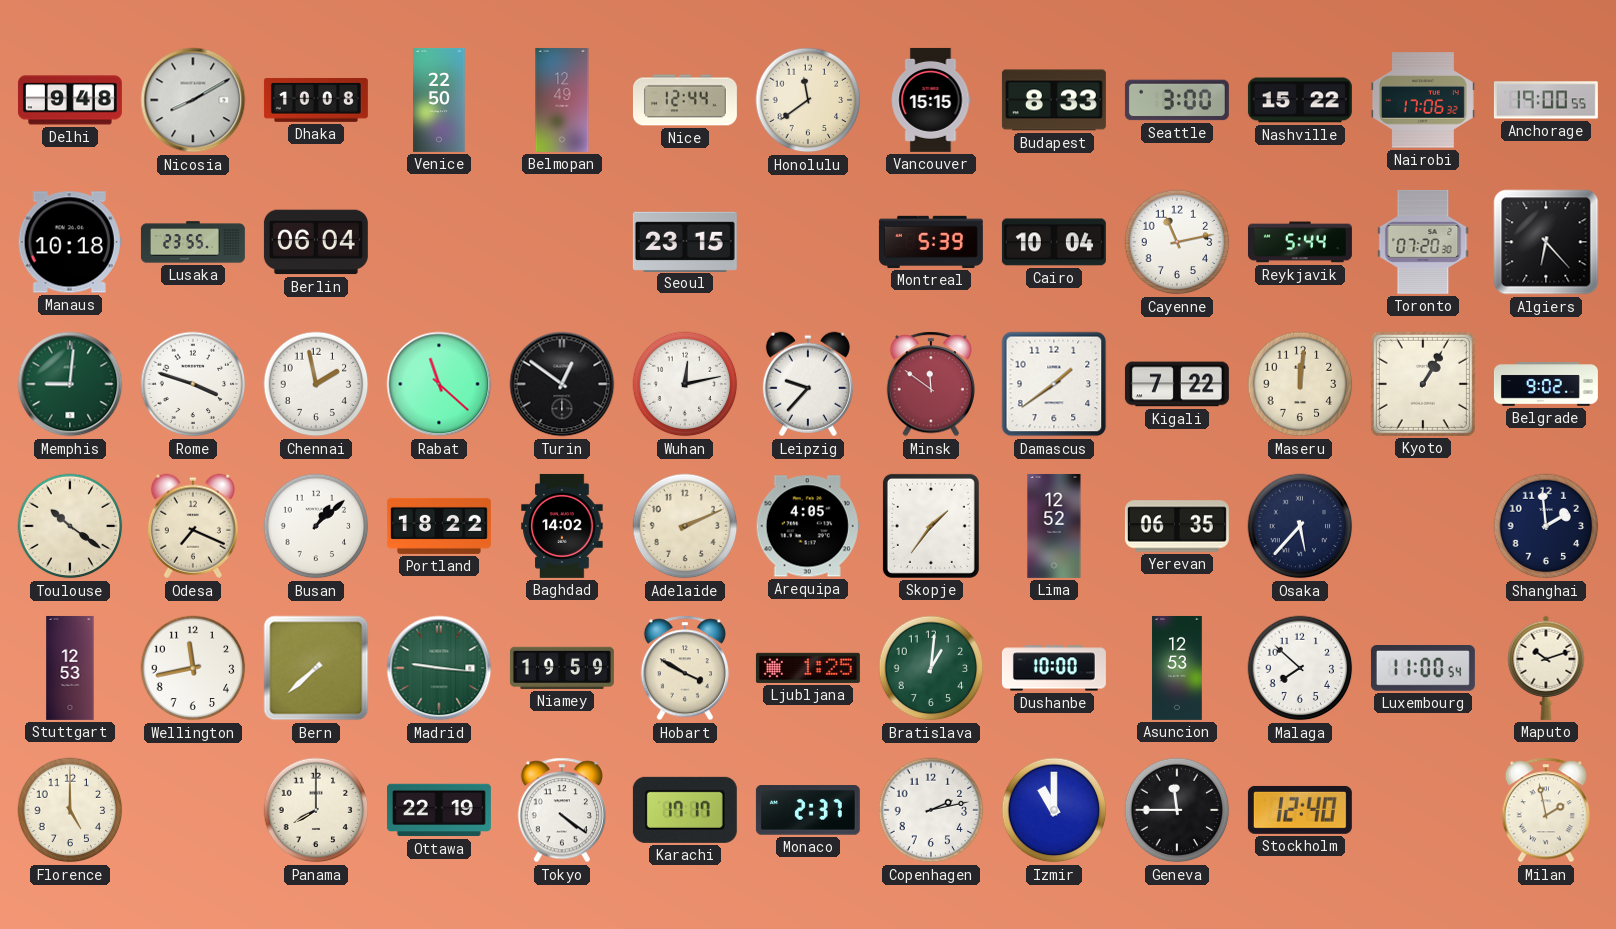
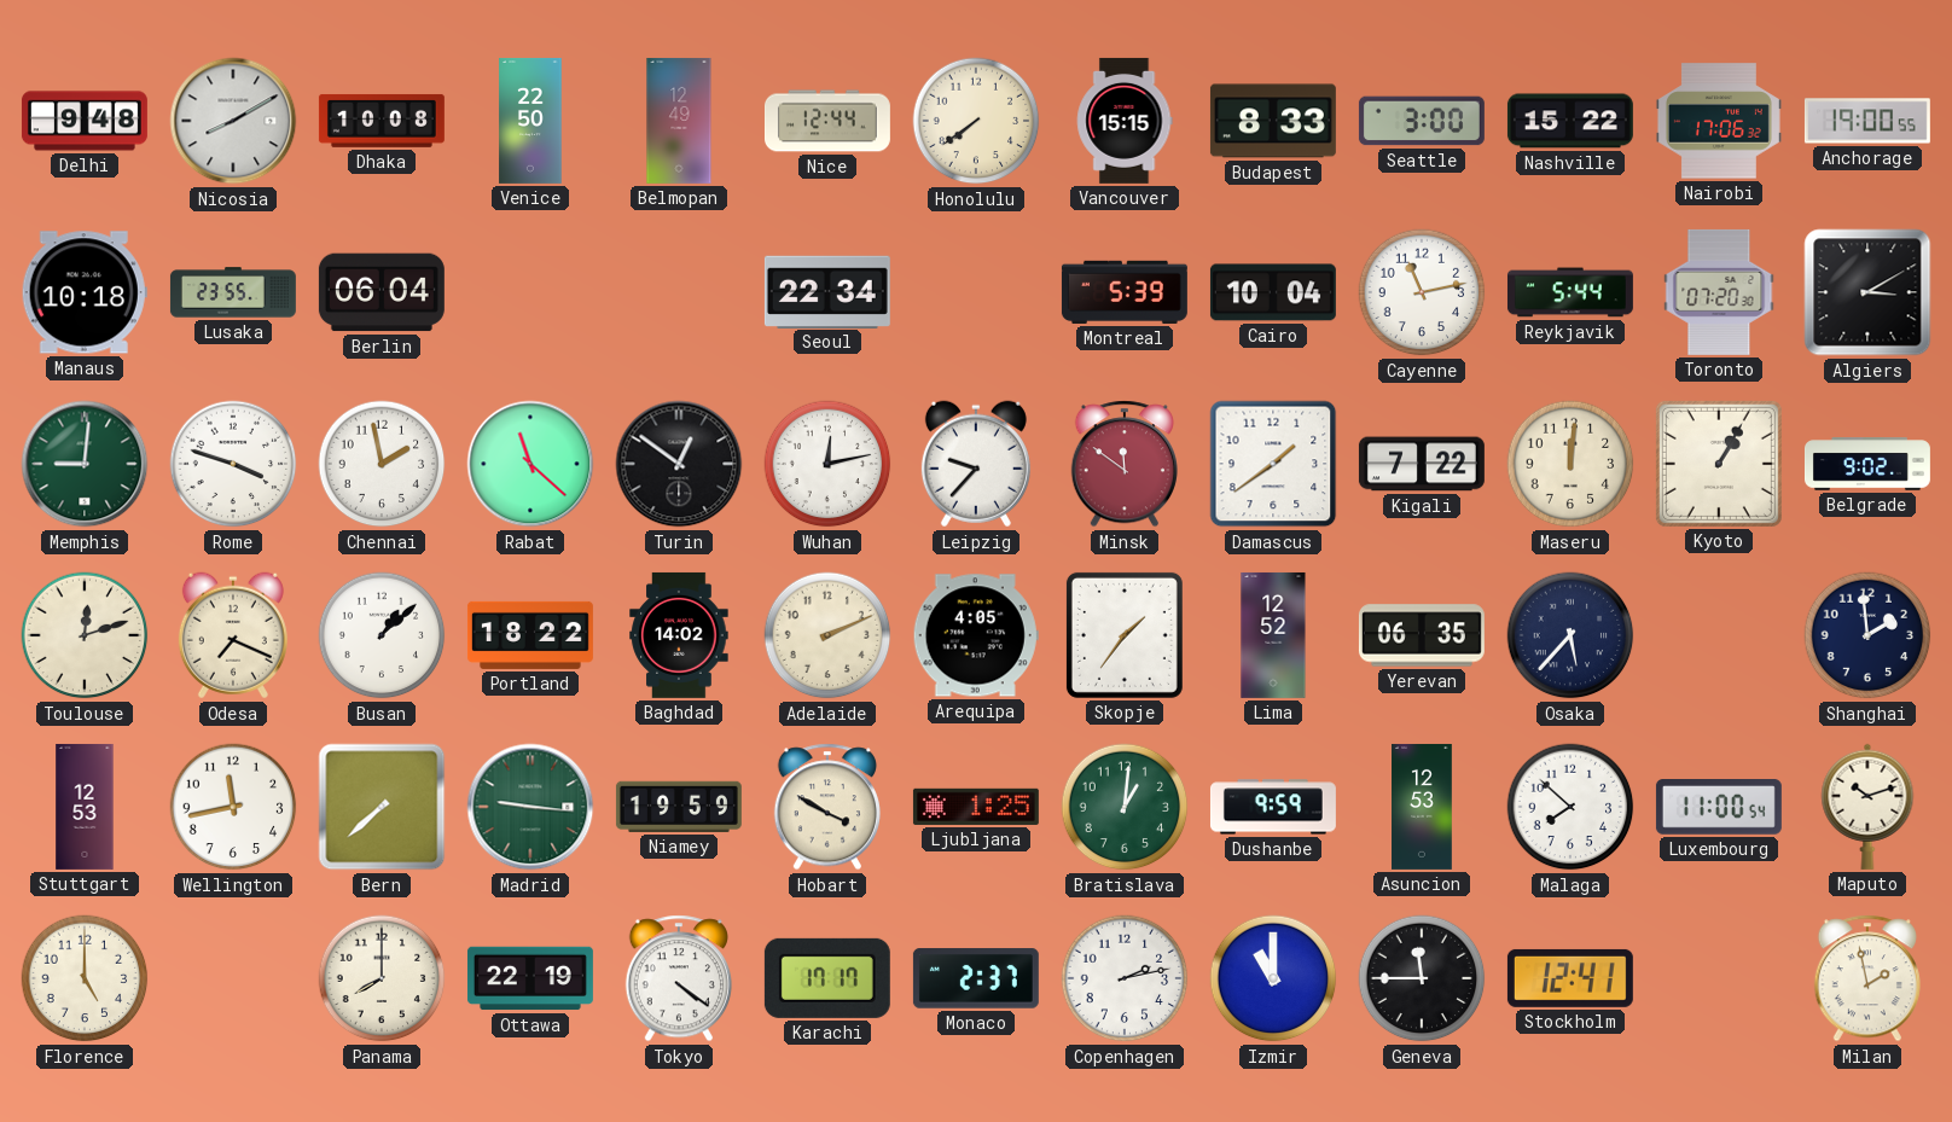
Honolulu: 11:39 -> 7:39 (976, 121)
Seoul: 23:15 -> 22:34 (827, 291)
Algiers: 6:23 -> 3:10 (1867, 292)
Toulouse: 10:21 -> 12:12 (85, 635)
Dushanbe: 10:00 -> 9:59 (1273, 807)
Stockholm: 12:40 -> 12:41 (1570, 978)
